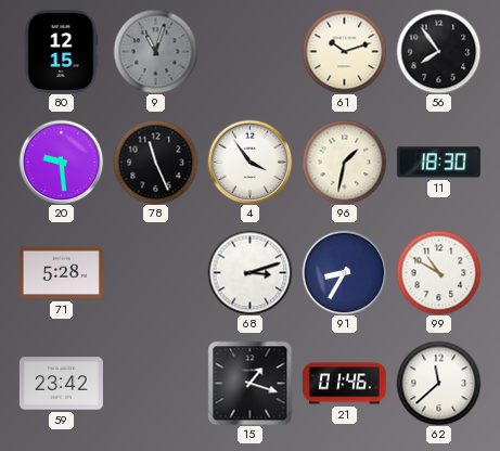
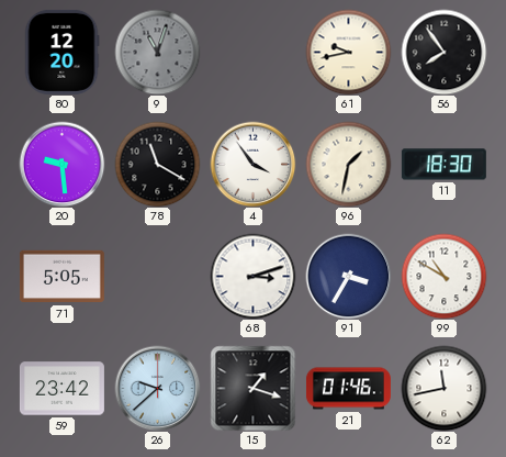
80: 12:15 -> 12:20 (61, 52)
61: 10:12 -> 9:43 (348, 52)
78: 11:26 -> 11:20 (157, 164)
71: 5:28 -> 5:05 (61, 277)
91: 8:35 -> 3:35 (348, 276)
26: none -> 9:38 (157, 388)
62: 11:38 -> 11:43 (443, 388)
